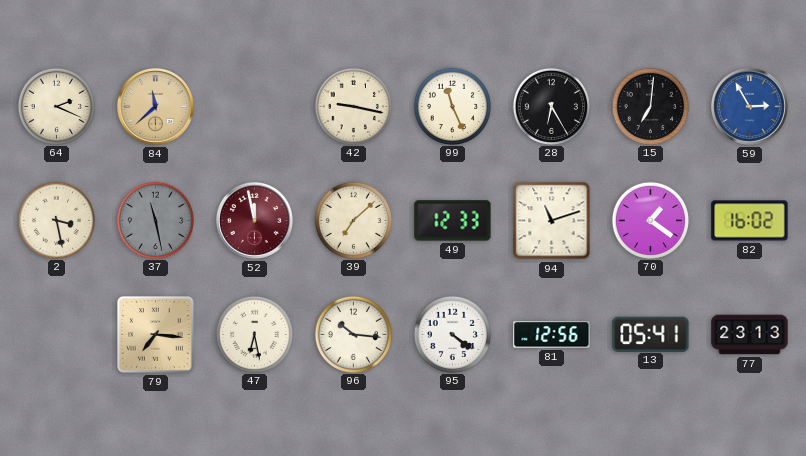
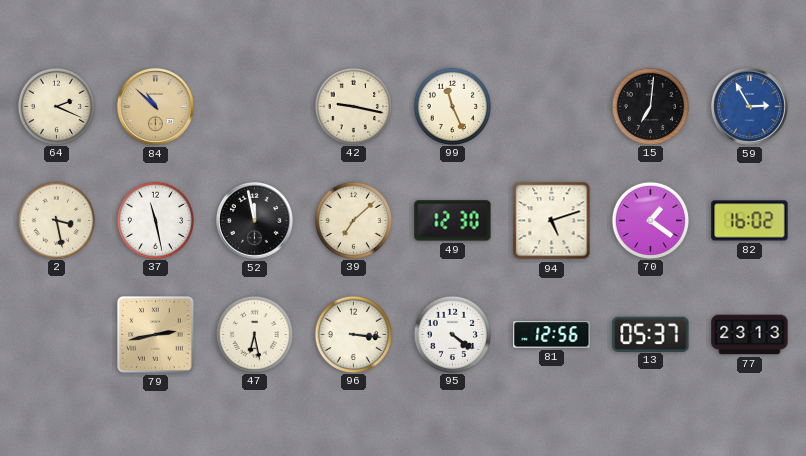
84: 11:38 -> 10:52 (155, 106)
28: 6:25 -> none (551, 106)
37 dial: grey -> white (155, 220)
52 dial: burgundy -> black (254, 220)
49: 12:33 -> 12:30 (453, 221)
94: 11:12 -> 5:12 (552, 221)
79: 7:16 -> 2:43 (156, 335)
96: 10:16 -> 3:16 (353, 334)
13: 05:41 -> 05:37 (651, 334)
